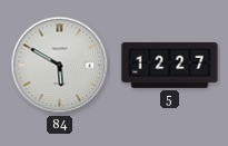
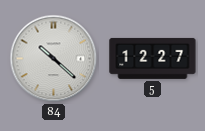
84: 5:50 -> 10:22 (54, 59)
